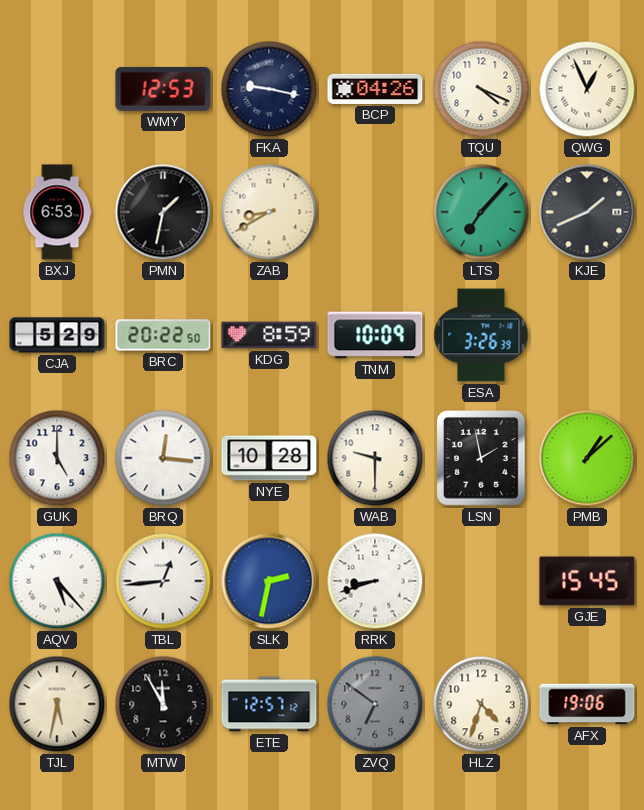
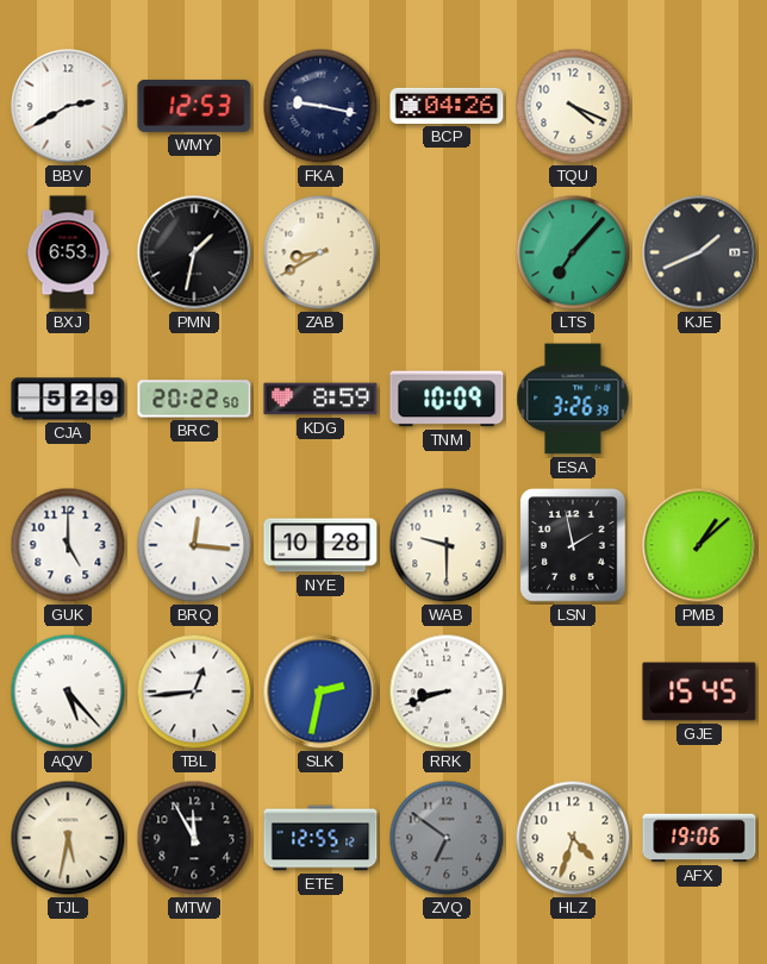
BBV: none -> 2:40 (68, 106)
QWG: 12:56 -> none (587, 89)
ETE: 12:57 -> 12:55 (320, 838)
